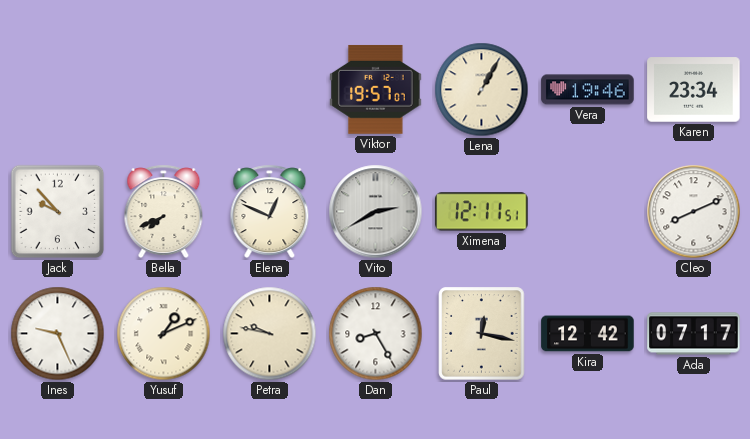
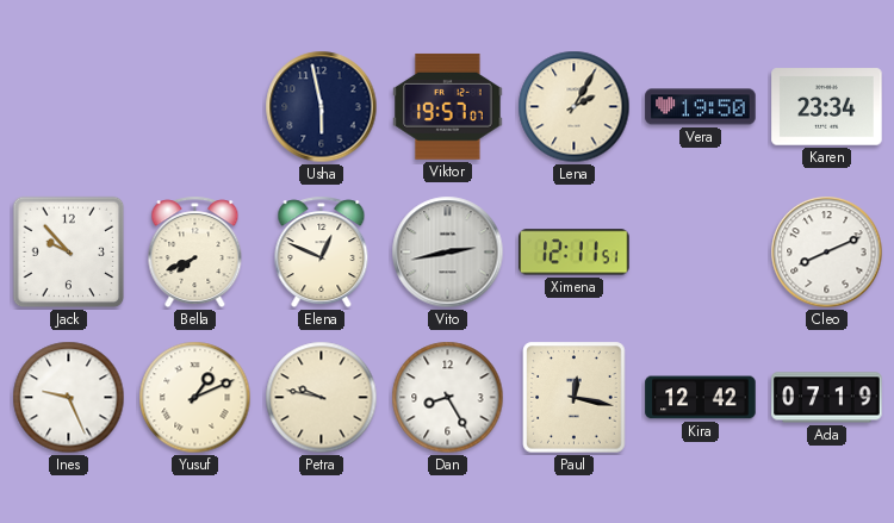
Usha: none -> 5:58 (322, 107)
Lena: 1:05 -> 2:05 (575, 107)
Vera: 19:46 -> 19:50 (701, 107)
Vito: 2:40 -> 2:43 (448, 253)
Ada: 07:17 -> 07:19 (827, 398)
